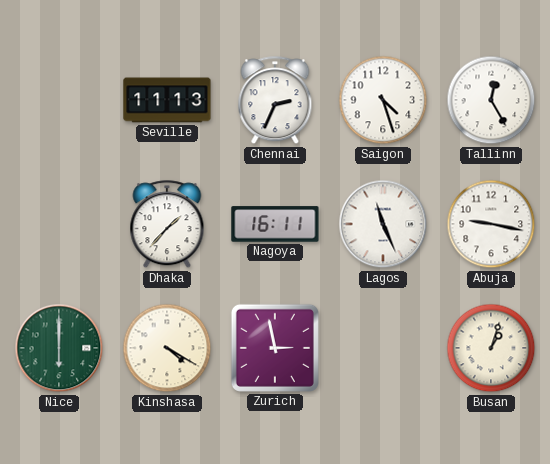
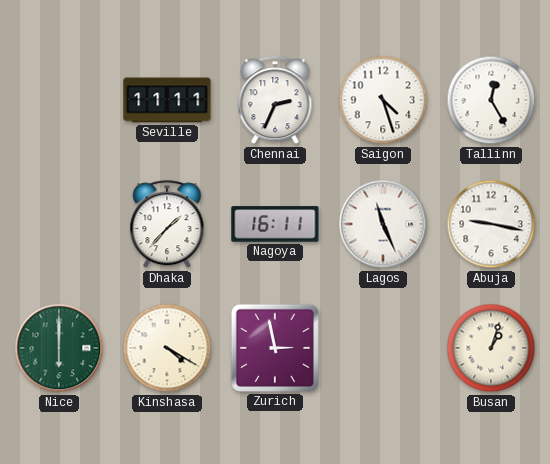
Seville: 11:13 -> 11:11 (167, 100)
